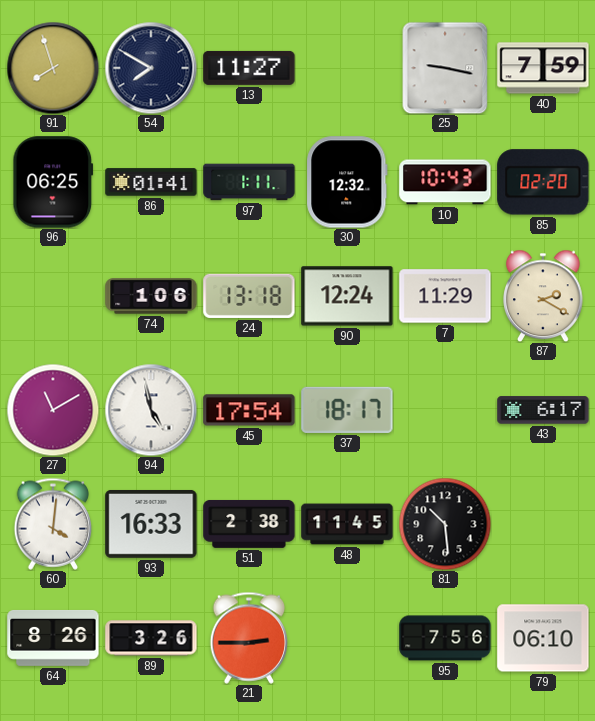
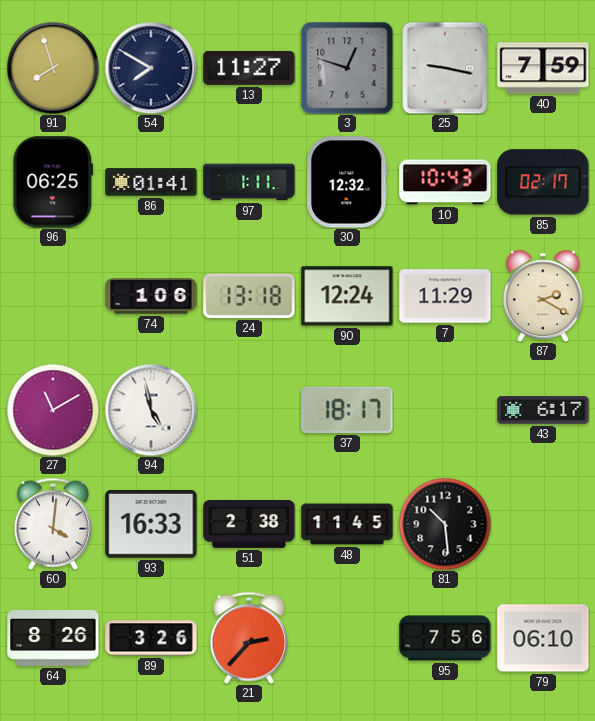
3: none -> 12:48 (347, 68)
85: 02:20 -> 02:17 (543, 182)
45: 17:54 -> none (249, 410)
21: 2:45 -> 2:37 (249, 638)
